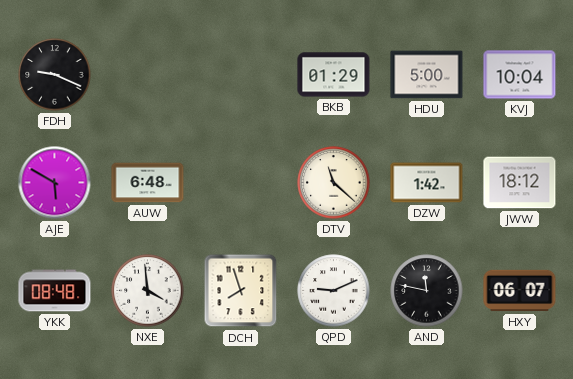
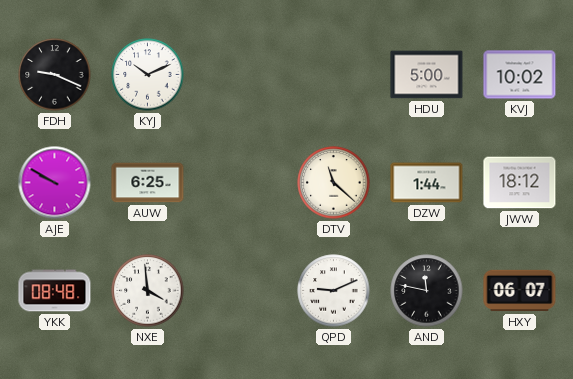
KYJ: none -> 10:11 (148, 75)
BKB: 01:29 -> none (334, 75)
KVJ: 10:04 -> 10:02 (520, 75)
AJE: 5:50 -> 9:50 (55, 183)
AUW: 6:48 -> 6:25 (148, 183)
DZW: 1:42 -> 1:44 (427, 183)
DCH: 7:57 -> none (241, 291)
